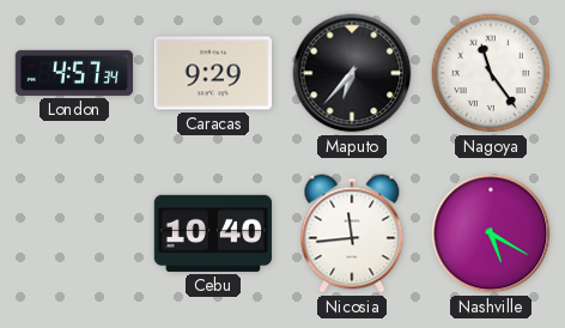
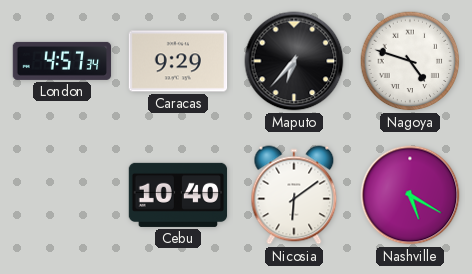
Nagoya: 11:24 -> 4:48 (410, 61)
Nicosia: 11:44 -> 6:09 (294, 195)
